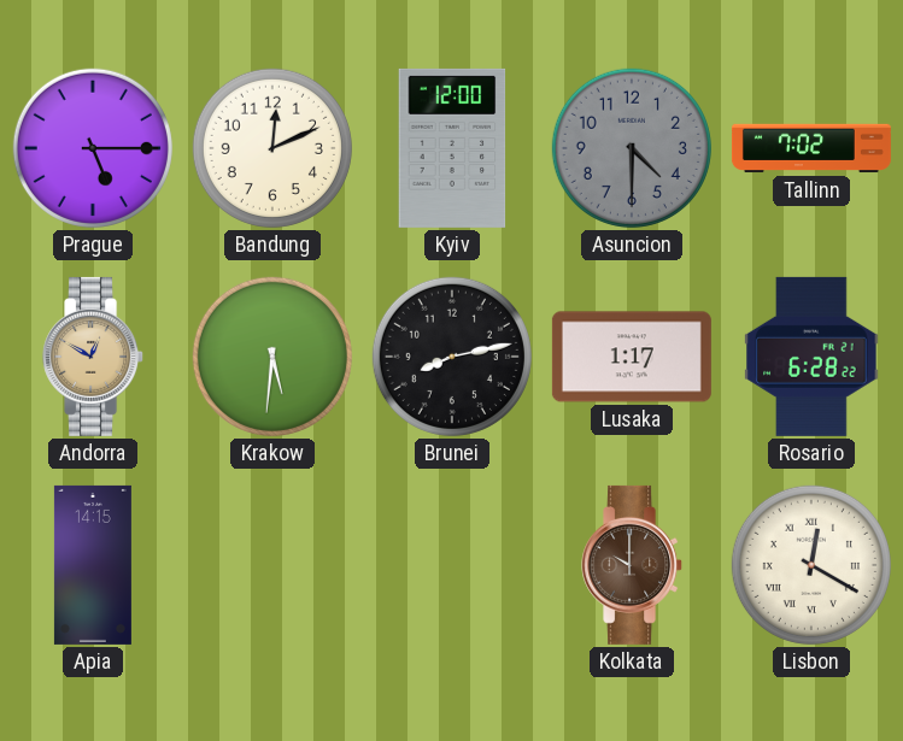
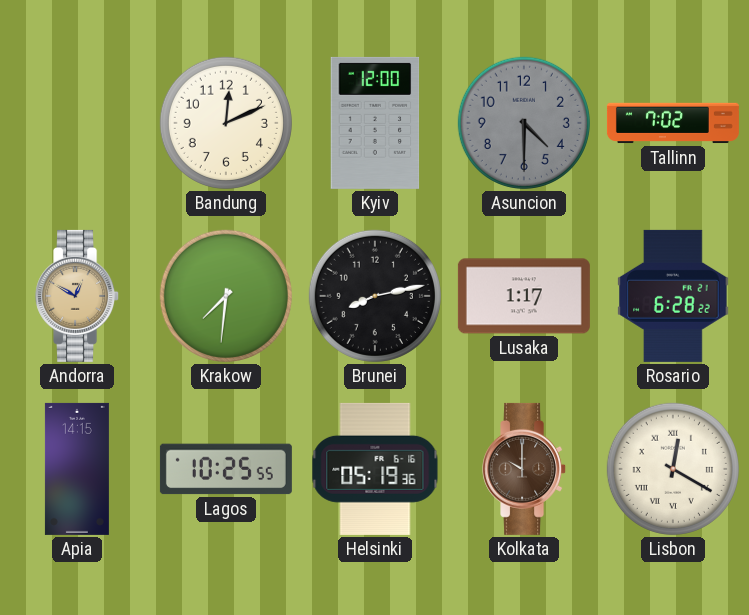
Prague: 5:15 -> none (93, 148)
Krakow: 5:31 -> 7:31 (226, 296)
Lagos: none -> 10:25 (226, 469)
Helsinki: none -> 05:19 (375, 469)
